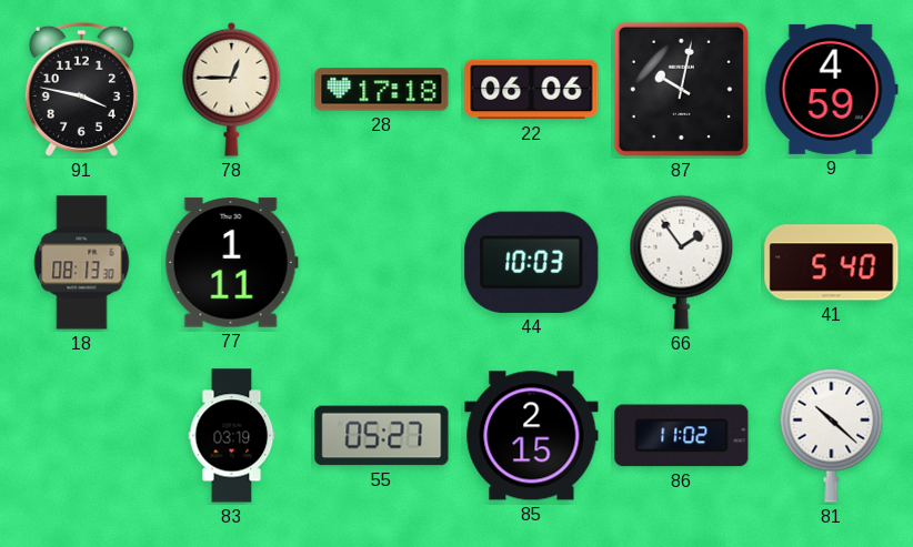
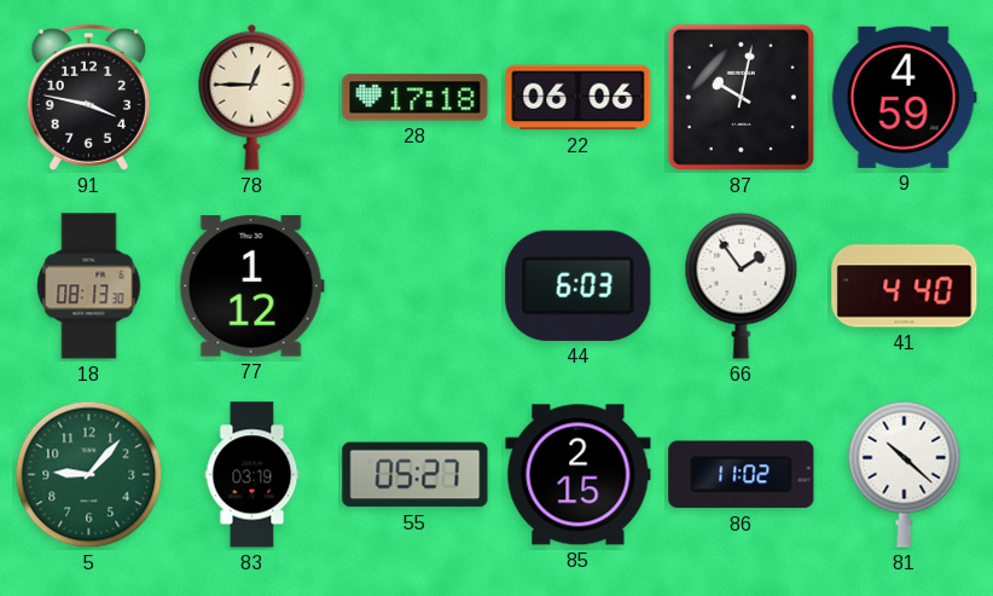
77: 1:11 -> 1:12 (251, 287)
44: 10:03 -> 6:03 (579, 285)
41: 5:40 -> 4:40 (905, 287)
5: none -> 9:07 (89, 475)
